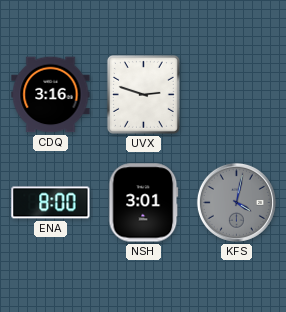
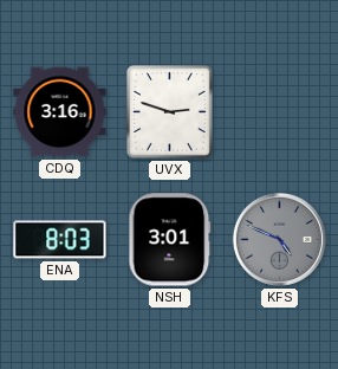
ENA: 8:00 -> 8:03 (60, 240)
KFS: 4:02 -> 4:49 (279, 239)
